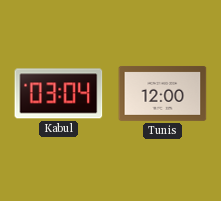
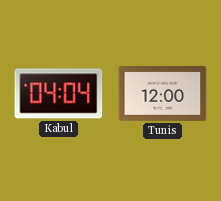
Kabul: 03:04 -> 04:04 (59, 94)
